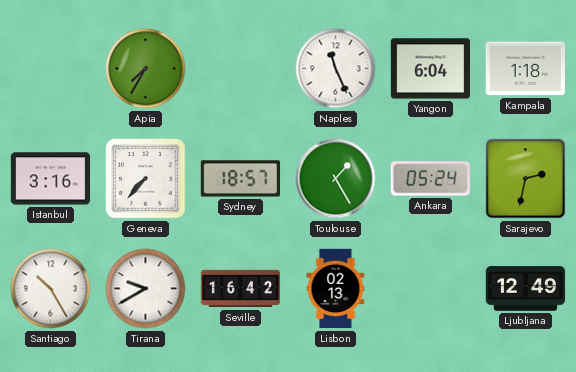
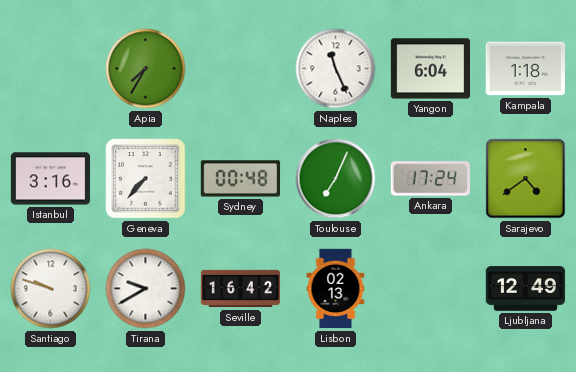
Sydney: 18:57 -> 00:48 (240, 179)
Toulouse: 1:25 -> 7:04 (336, 179)
Ankara: 05:24 -> 17:24 (430, 179)
Sarajevo: 2:32 -> 4:39 (526, 179)
Santiago: 10:25 -> 9:48 (51, 289)
